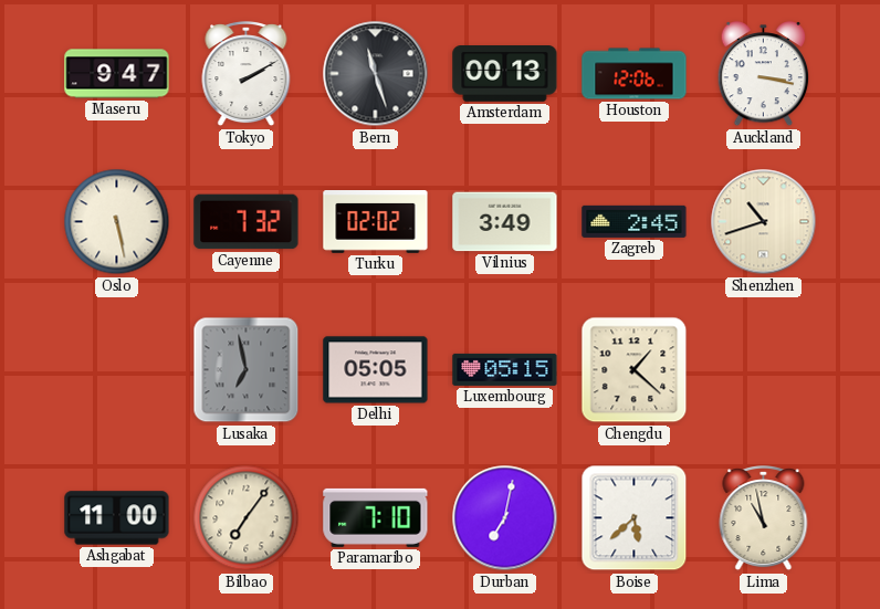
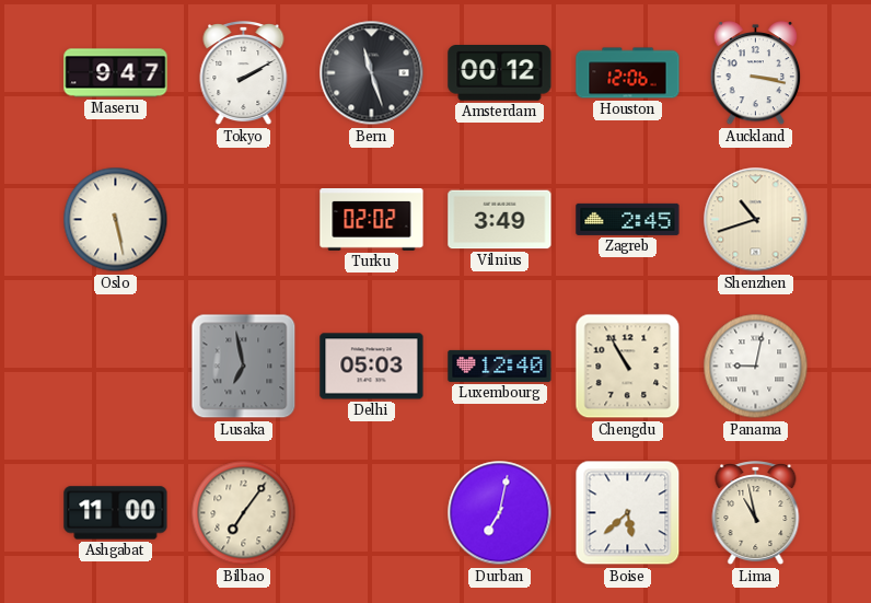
Amsterdam: 00:13 -> 00:12 (500, 73)
Cayenne: 7:32 -> none (247, 222)
Delhi: 05:05 -> 05:03 (372, 367)
Luxembourg: 05:15 -> 12:40 (500, 366)
Chengdu: 1:22 -> 10:55 (628, 367)
Panama: none -> 9:02 (756, 367)
Paramaribo: 7:10 -> none (376, 517)
